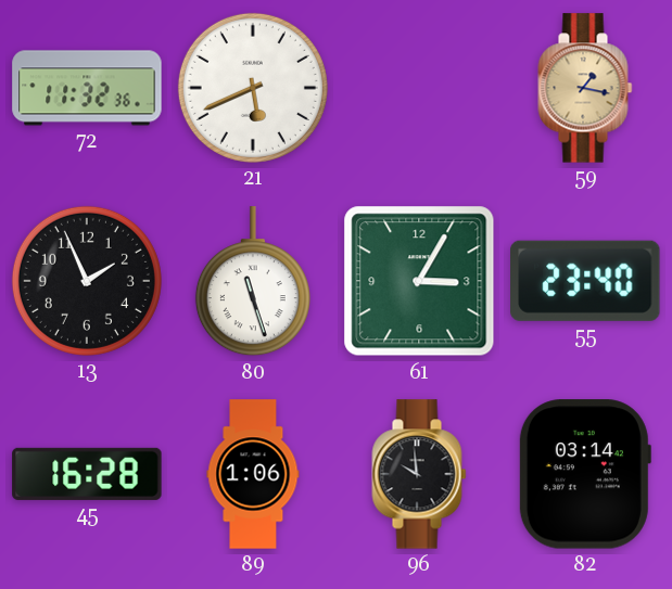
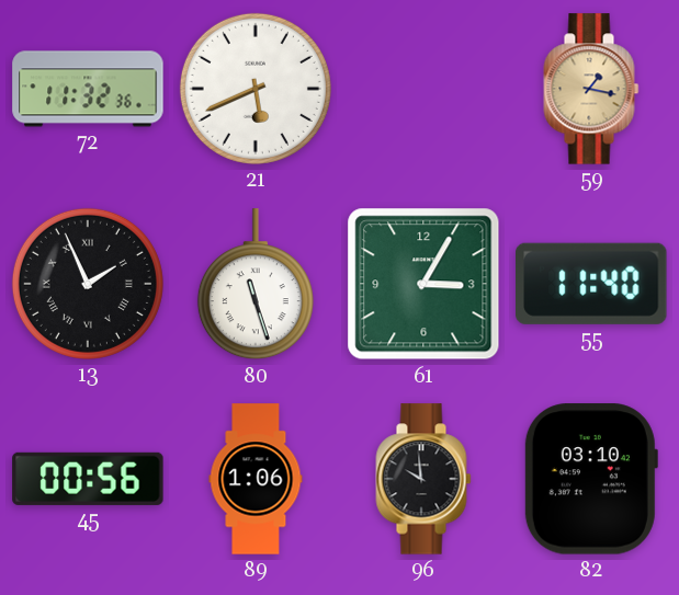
13 numerals: Arabic -> Roman (88, 284)
55: 23:40 -> 11:40 (592, 284)
45: 16:28 -> 00:56 (88, 479)
82: 03:14 -> 03:10 (590, 479)
